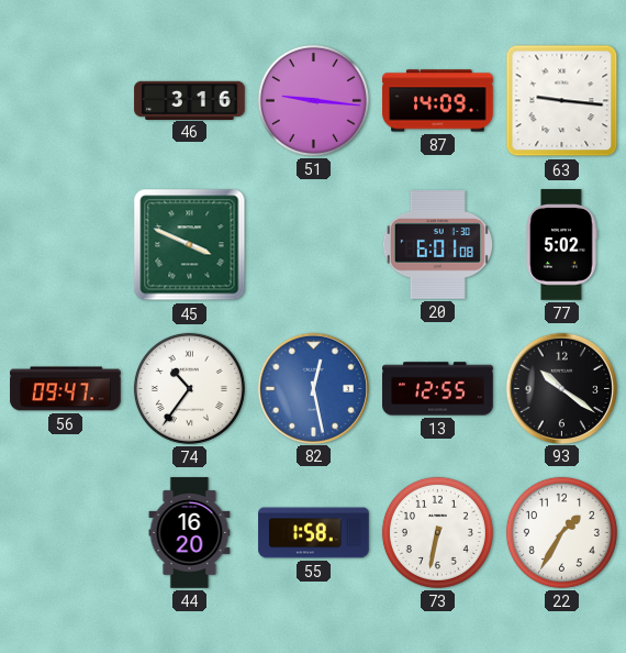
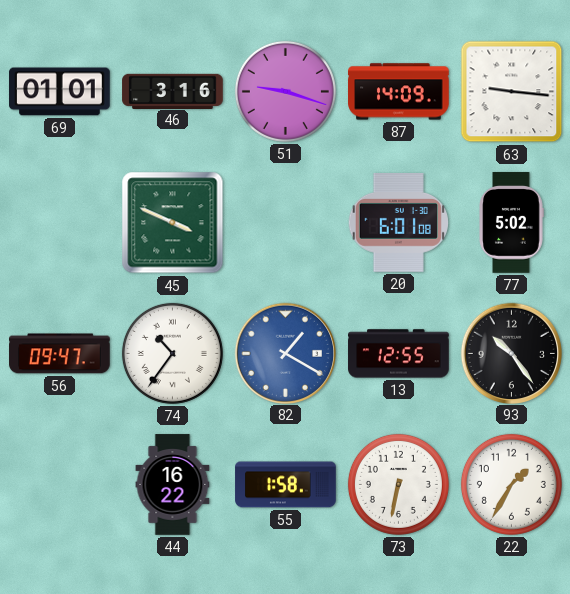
69: none -> 01:01 (60, 92)
51: 9:16 -> 9:18 (285, 91)
82: 12:28 -> 1:20 (285, 353)
93: 10:21 -> 10:24 (511, 353)
44: 16:20 -> 16:22 (173, 485)
